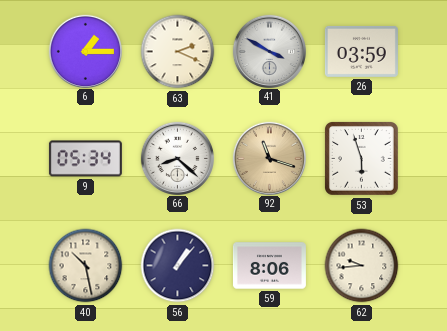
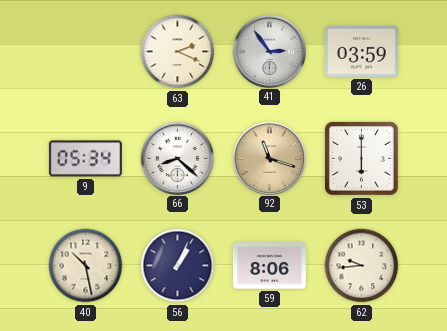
6: 1:15 -> none (85, 51)
41: 3:50 -> 2:54 (269, 51)
53: 5:57 -> 6:00 (362, 159)
56: 1:07 -> 1:04 (178, 266)
